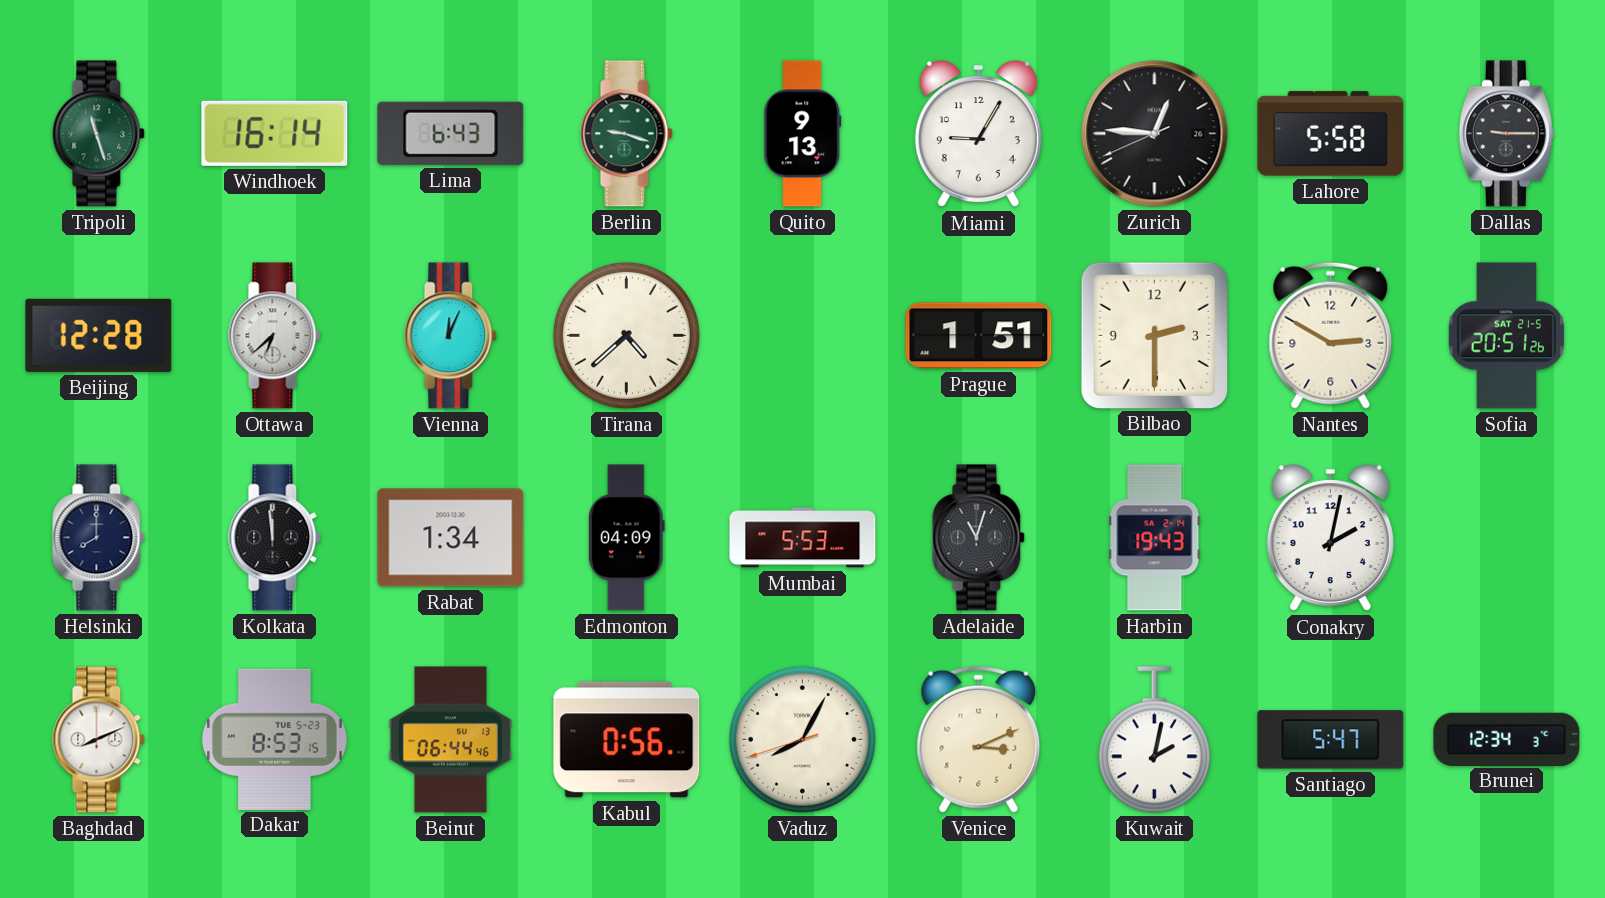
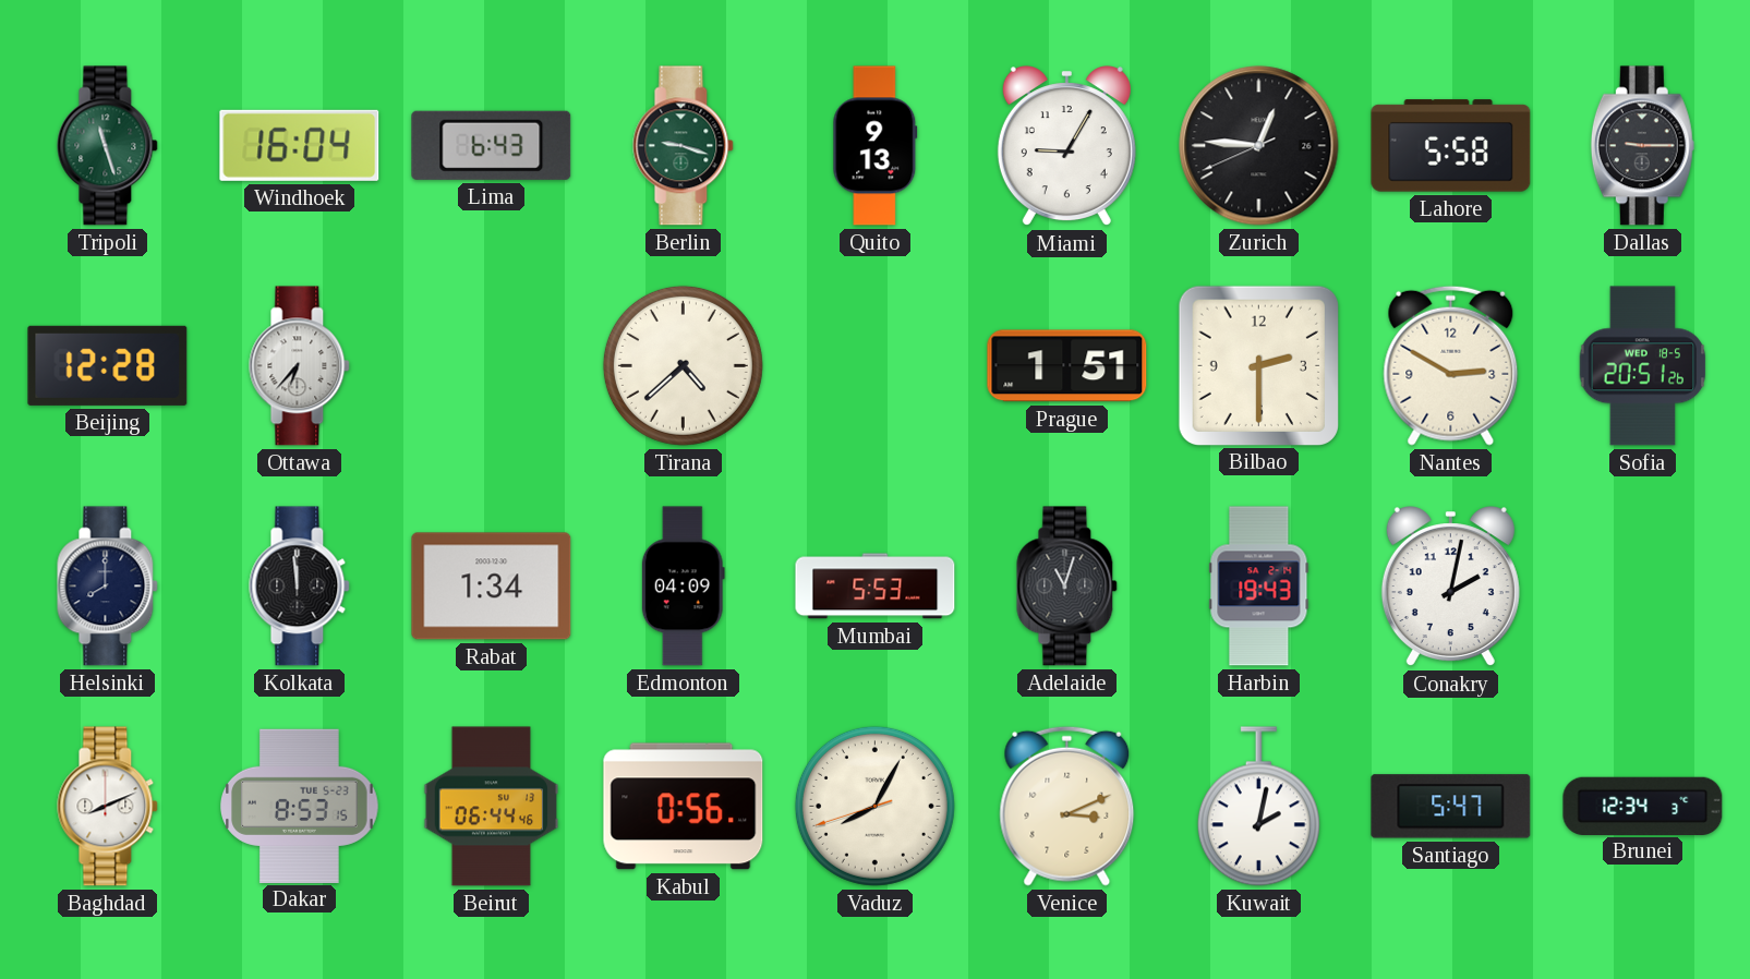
Windhoek: 16:14 -> 16:04 (300, 145)
Ottawa: 6:38 -> 6:37 (300, 366)
Vienna: 12:04 -> none (451, 336)
Sofia date: SAT 21-5 -> WED 18-5 (1643, 366)
